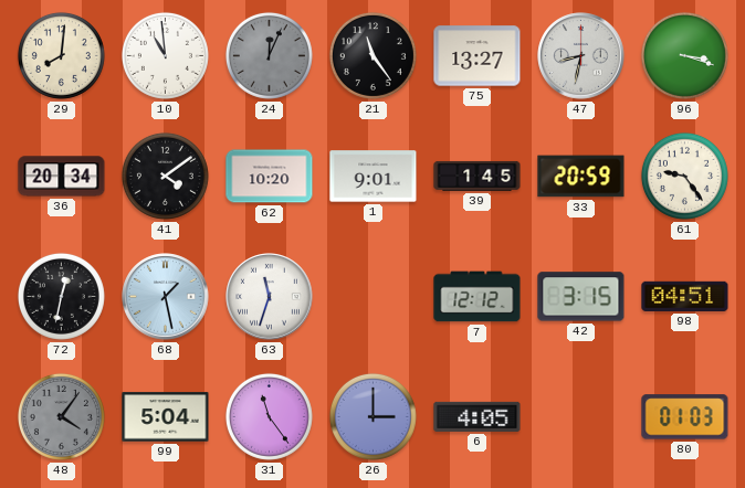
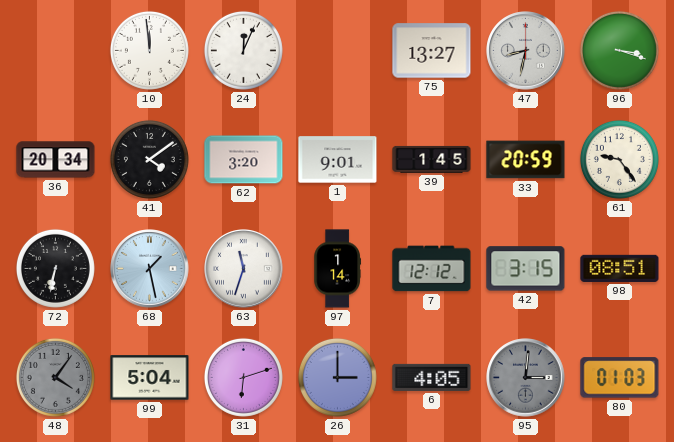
29: 8:01 -> none (61, 55)
10: 10:59 -> 11:59 (149, 50)
24 dial: grey -> white (243, 50)
21: 11:24 -> none (372, 55)
62: 10:20 -> 3:20 (244, 160)
72: 12:32 -> 6:32 (55, 268)
97: none -> 1:14 (337, 269)
98: 04:51 -> 08:51 (620, 268)
31: 11:24 -> 6:12 (243, 377)
95: none -> 3:01 (526, 378)
